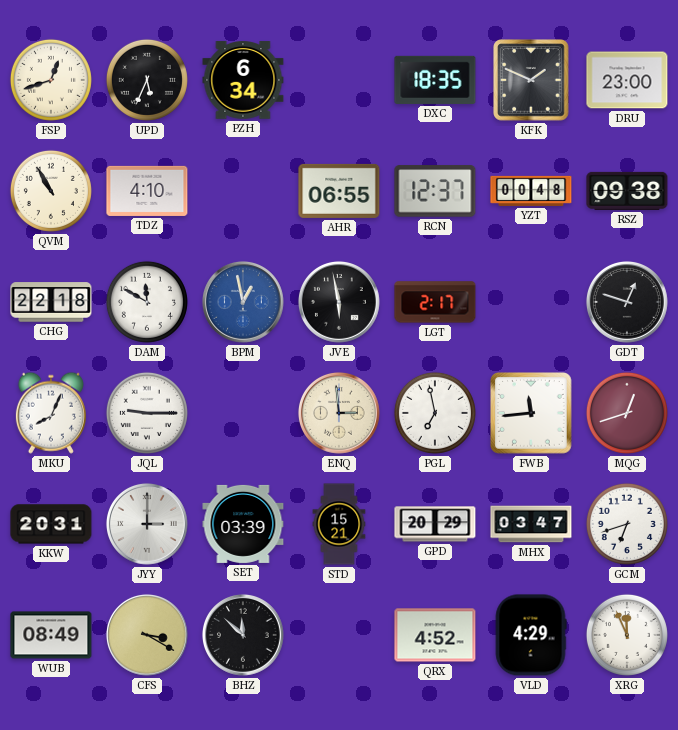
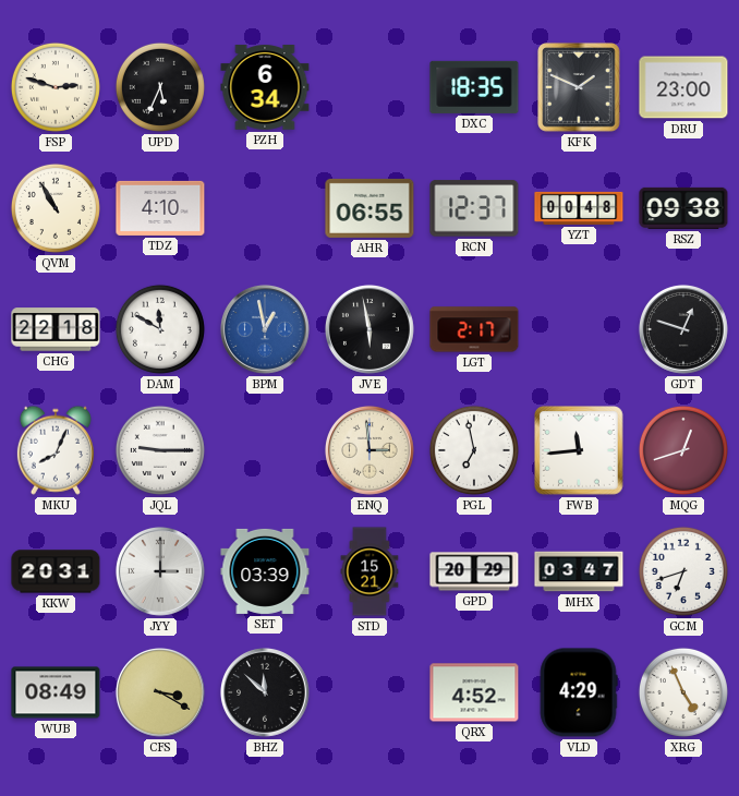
FSP: 12:42 -> 2:48 (56, 87)
XRG: 11:56 -> 4:56 (683, 692)
